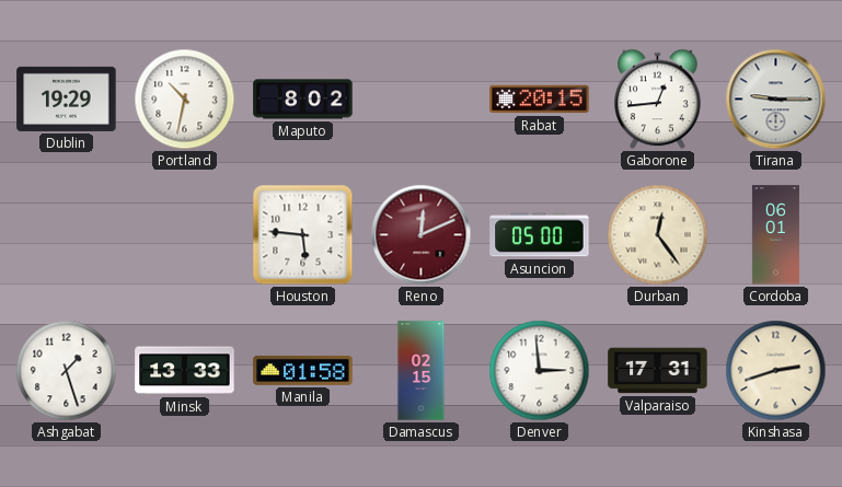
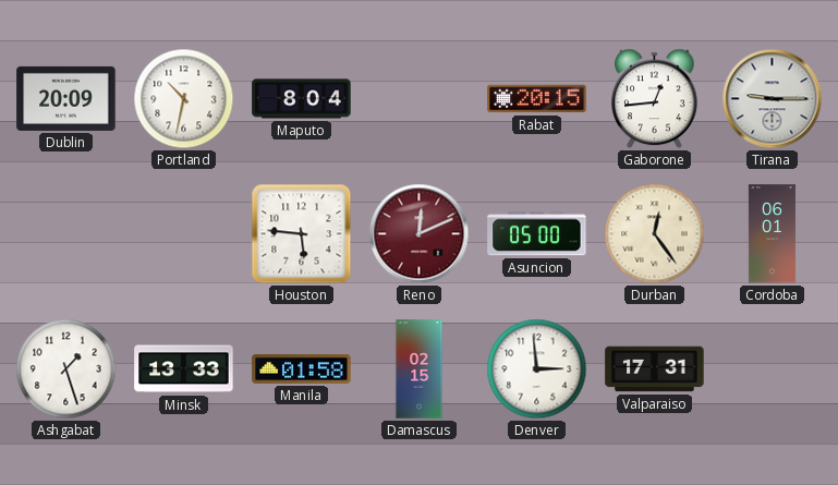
Dublin: 19:29 -> 20:09 (66, 98)
Maputo: 8:02 -> 8:04 (302, 99)
Kinshasa: 2:42 -> none (776, 371)
